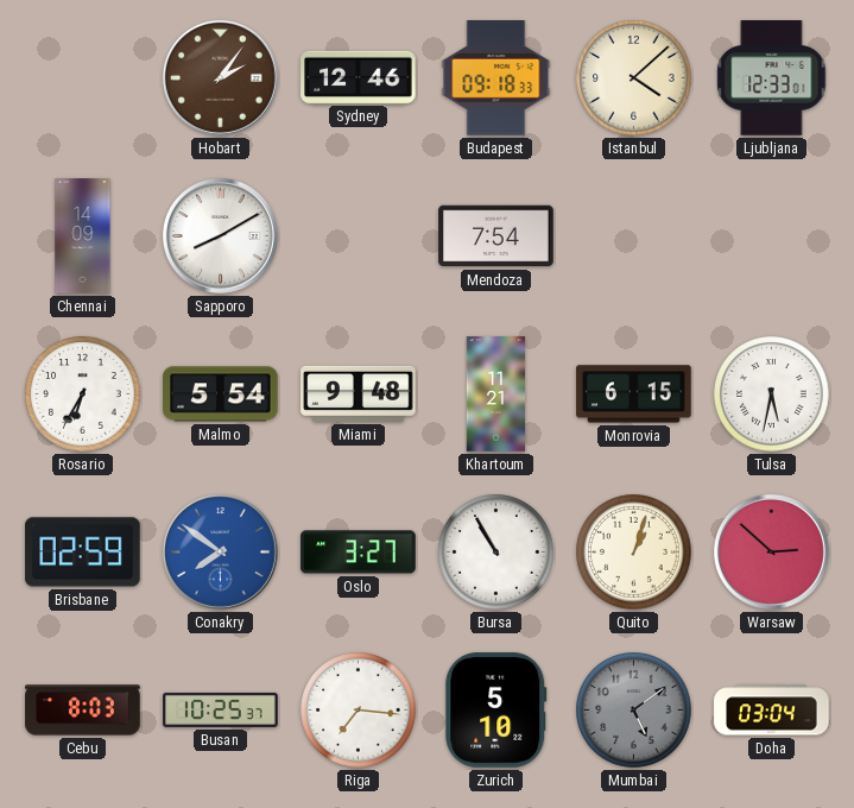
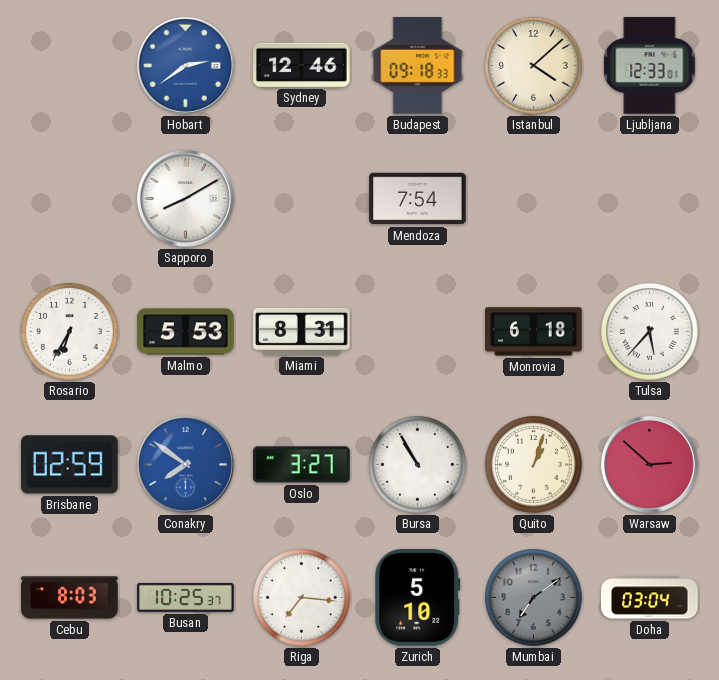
Hobart: 2:06 -> 2:39 (185, 65)
Hobart dial: brown -> blue (185, 65)
Chennai: 14:09 -> none (83, 236)
Malmo: 5:54 -> 5:53 (186, 332)
Miami: 9:48 -> 8:31 (302, 331)
Khartoum: 11:21 -> none (496, 394)
Monrovia: 6:15 -> 6:18 (534, 332)
Tulsa: 5:32 -> 5:37 (650, 332)
Mumbai: 5:09 -> 7:09 (534, 598)
